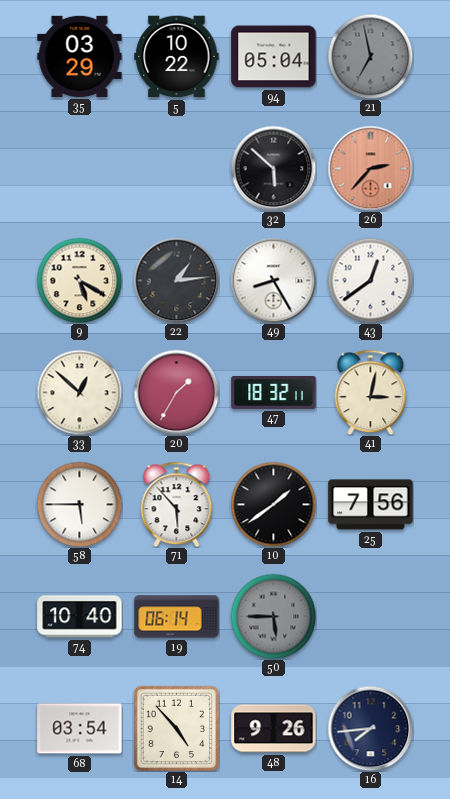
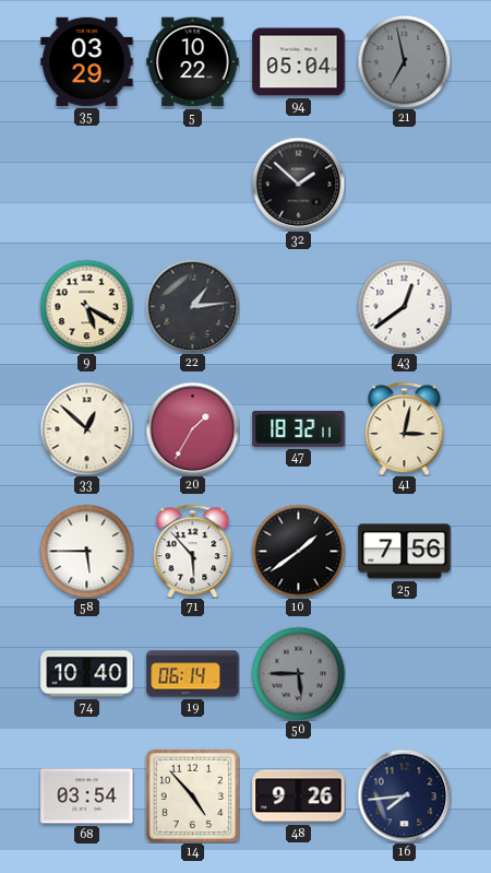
32: 5:52 -> 1:52 (298, 184)
26: 2:37 -> none (370, 168)
49: 8:25 -> none (273, 280)
